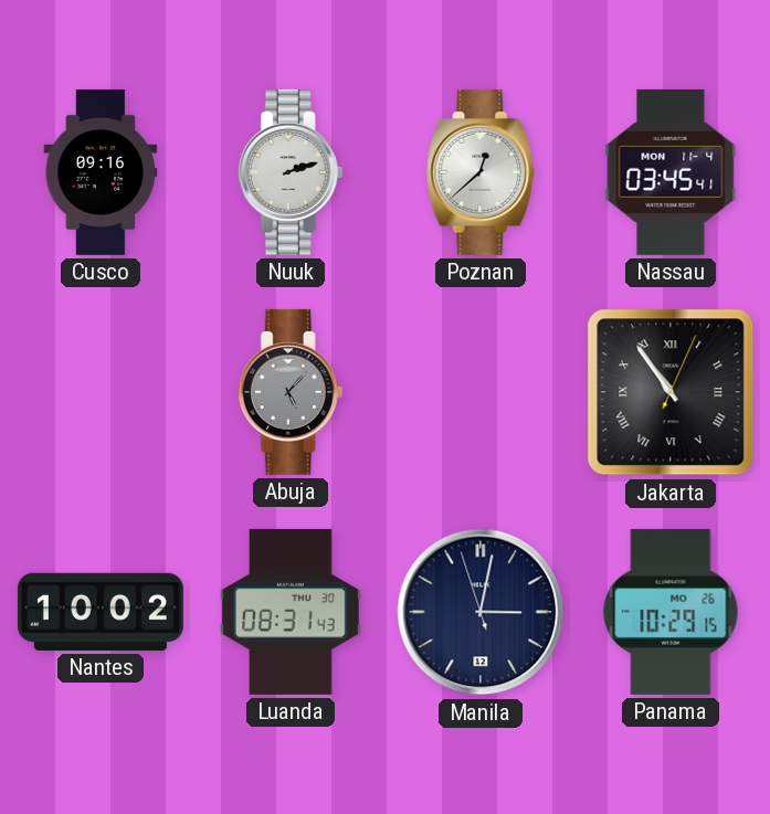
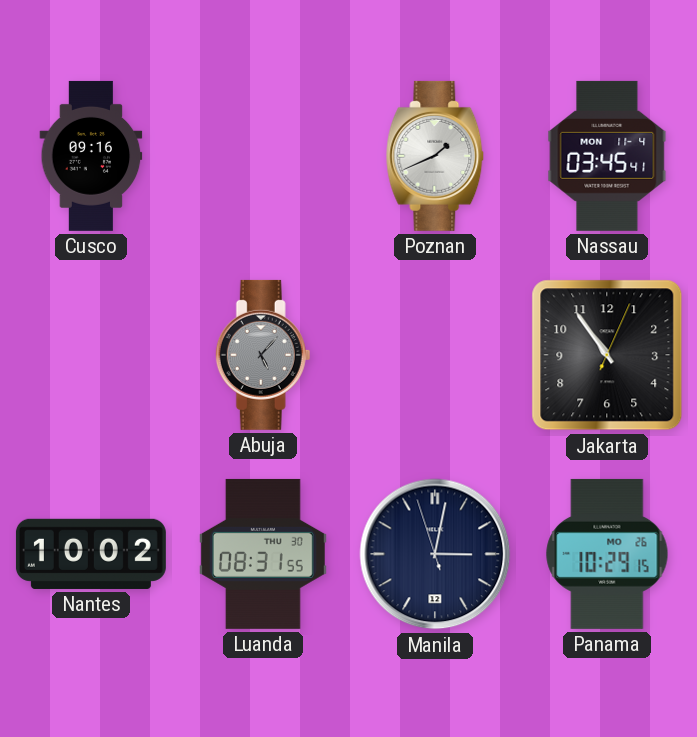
Nuuk: 2:12 -> none (291, 172)
Poznan: 12:38 -> 1:41 (435, 156)
Jakarta numerals: Roman -> Arabic (607, 355)
Luanda: 08:31:43 -> 08:31:55 (263, 554)
